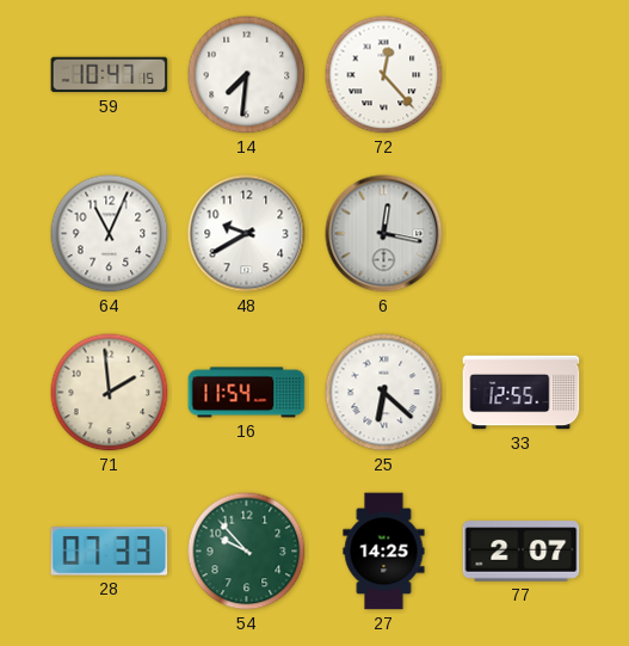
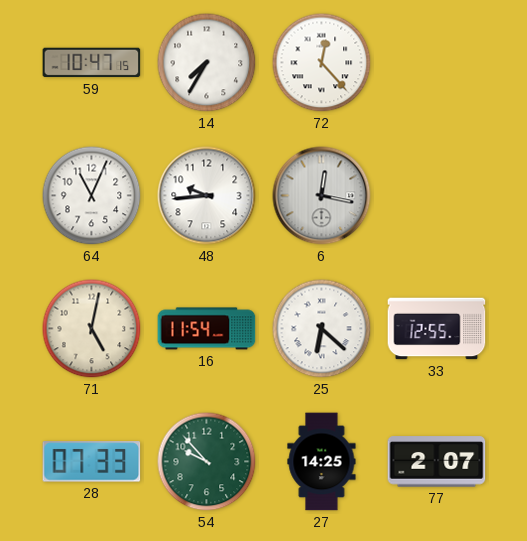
14: 7:31 -> 7:35 (207, 63)
48: 9:40 -> 9:44 (207, 196)
71: 1:59 -> 5:02 (92, 329)
